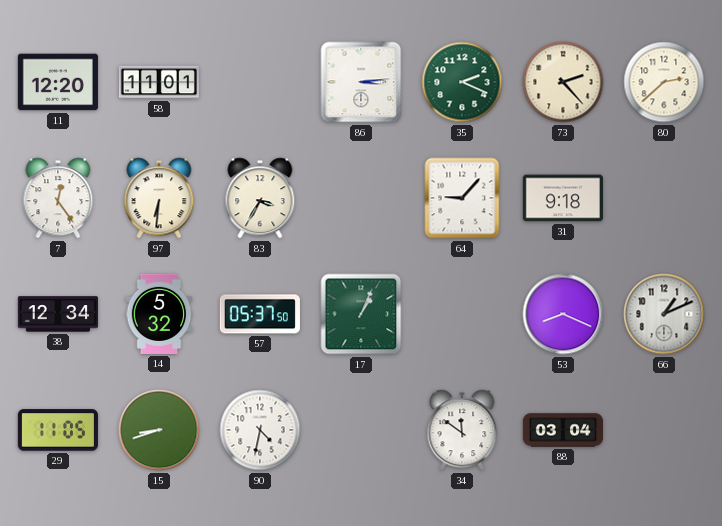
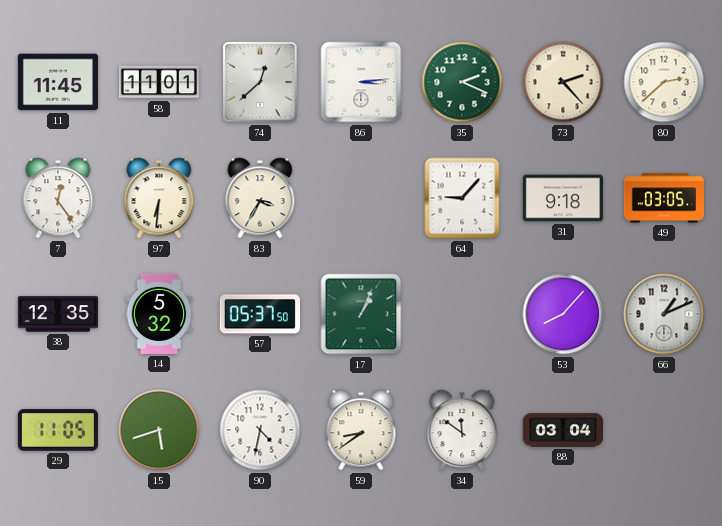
11: 12:20 -> 11:45 (58, 82)
74: none -> 12:38 (260, 82)
49: none -> 03:05 (663, 198)
38: 12:34 -> 12:35 (57, 314)
53: 8:19 -> 8:07 (563, 314)
15: 8:42 -> 5:42 (159, 430)
59: none -> 8:39 (361, 430)
